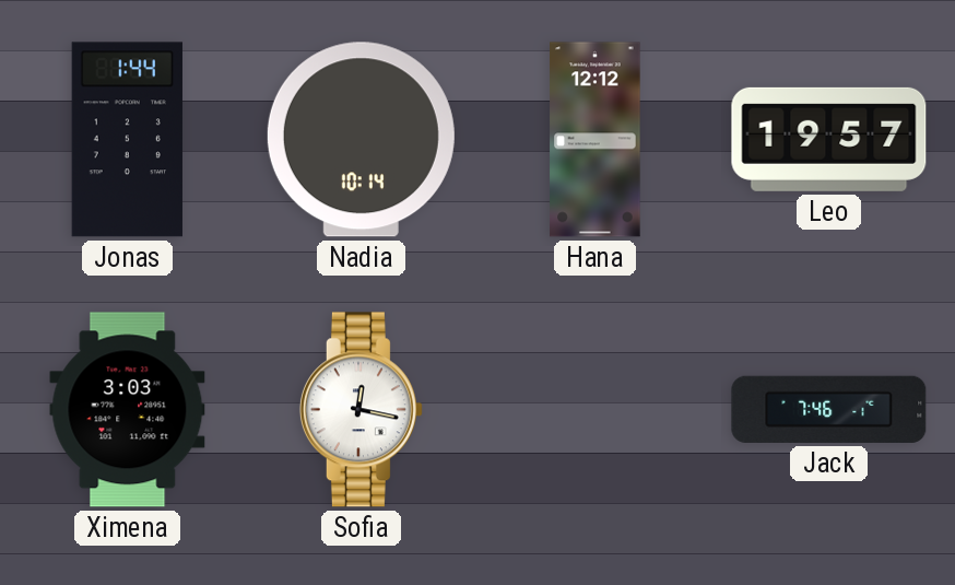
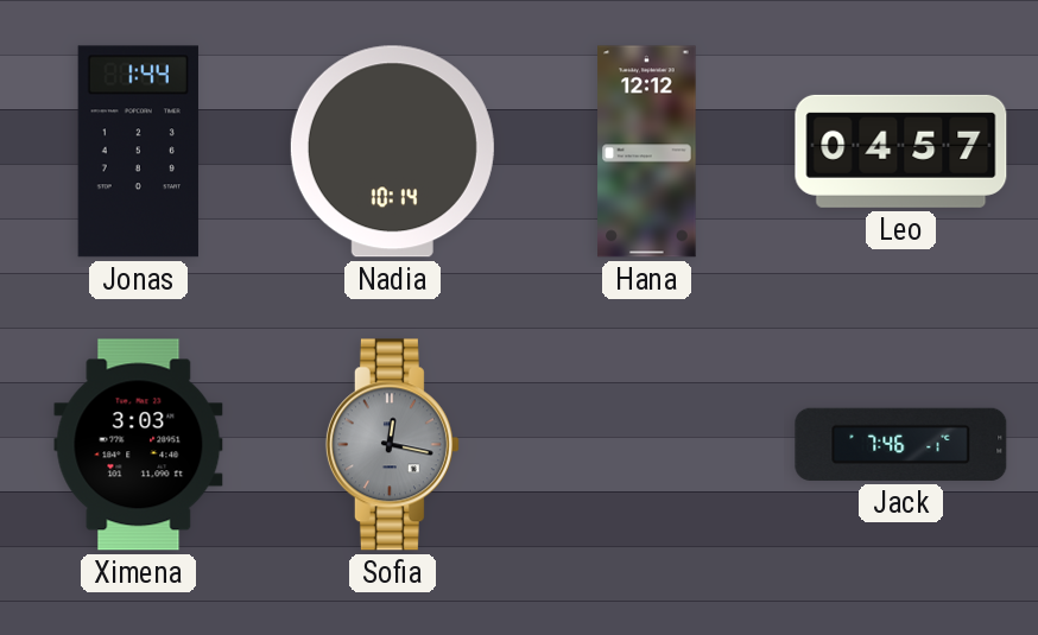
Leo: 19:57 -> 04:57 (901, 151)
Sofia dial: white -> grey (392, 445)
